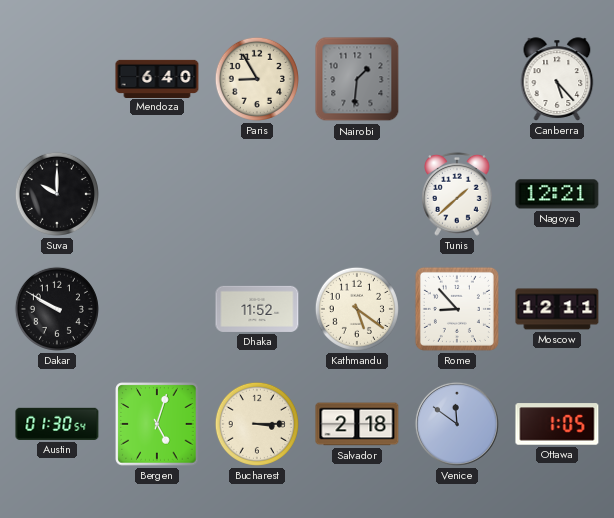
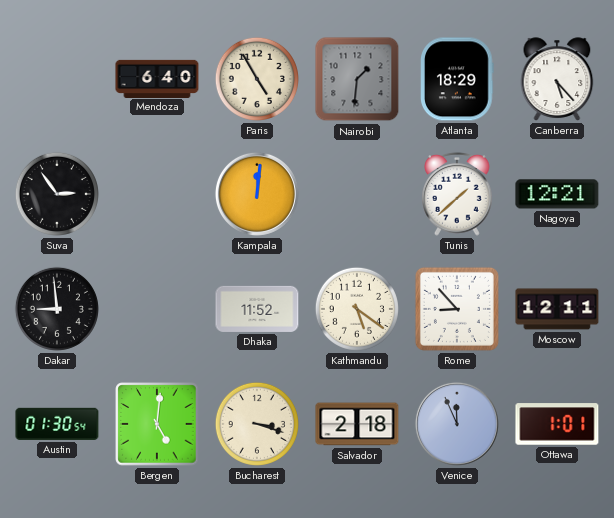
Paris: 8:55 -> 4:55 (257, 79)
Atlanta: none -> 18:29 (458, 79)
Suva: 10:00 -> 2:54 (57, 194)
Kampala: none -> 12:01 (257, 194)
Dakar: 9:50 -> 8:59 (57, 309)
Bergen: 5:03 -> 5:01 (157, 424)
Bucharest: 3:15 -> 3:18 (257, 424)
Venice: 11:51 -> 11:56 (457, 424)
Ottawa: 1:05 -> 1:01 (557, 424)
